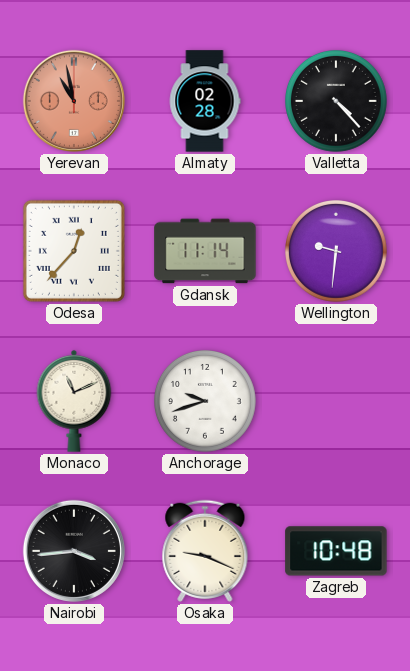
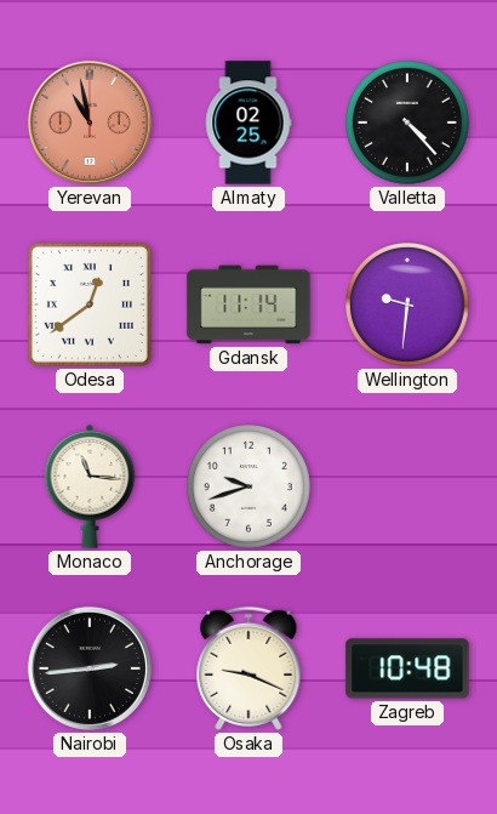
Almaty: 02:28 -> 02:25 (248, 123)
Odesa: 12:37 -> 12:39 (90, 304)
Monaco: 11:11 -> 11:16 (90, 486)
Nairobi: 3:44 -> 2:44 (90, 668)
